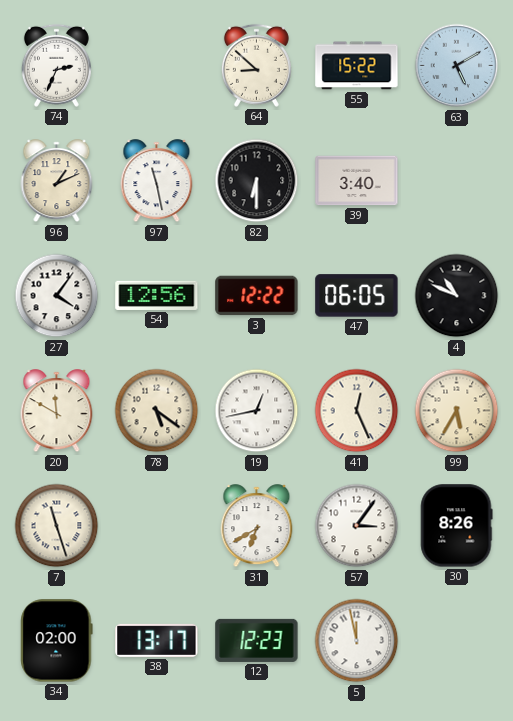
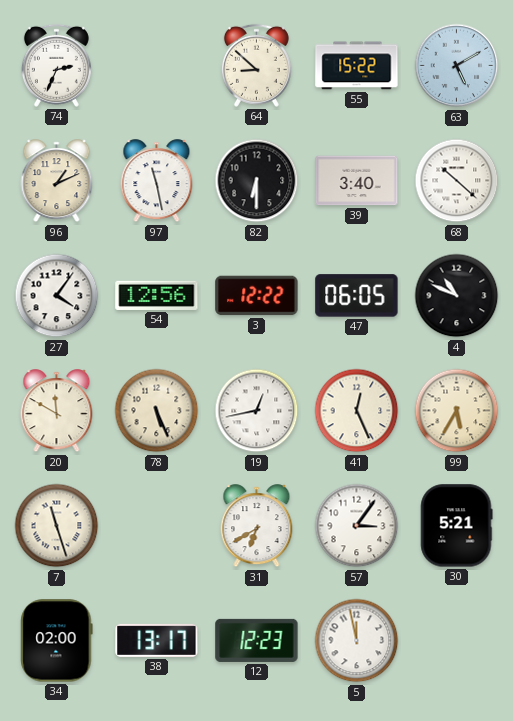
68: none -> 10:22 (457, 181)
78: 5:21 -> 5:26 (157, 411)
30: 8:26 -> 5:21 (457, 526)
